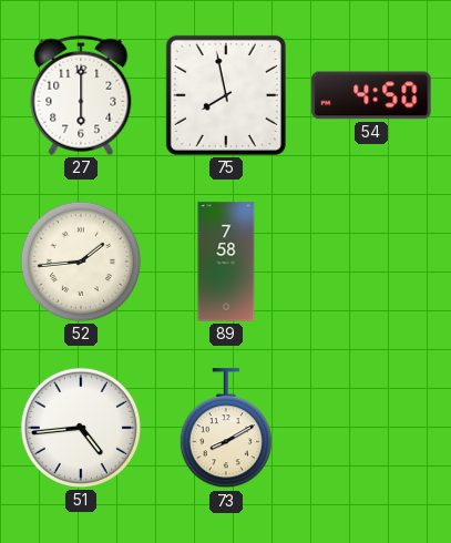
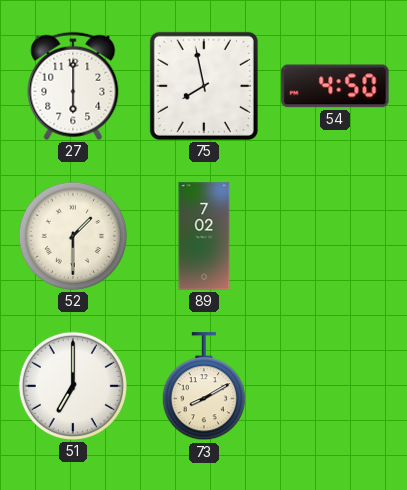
52: 1:44 -> 1:30 (73, 236)
89: 7:58 -> 7:02 (204, 236)
51: 4:44 -> 7:00 (73, 386)
